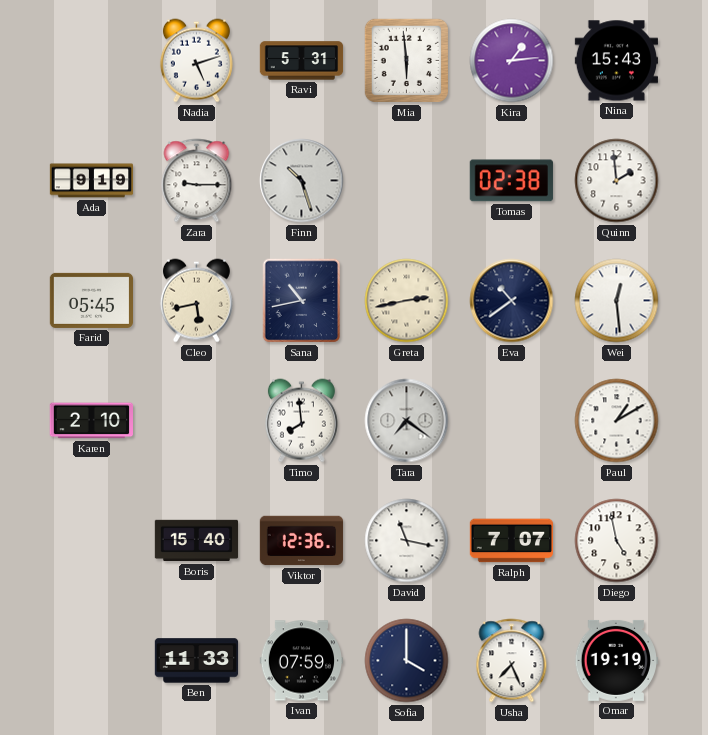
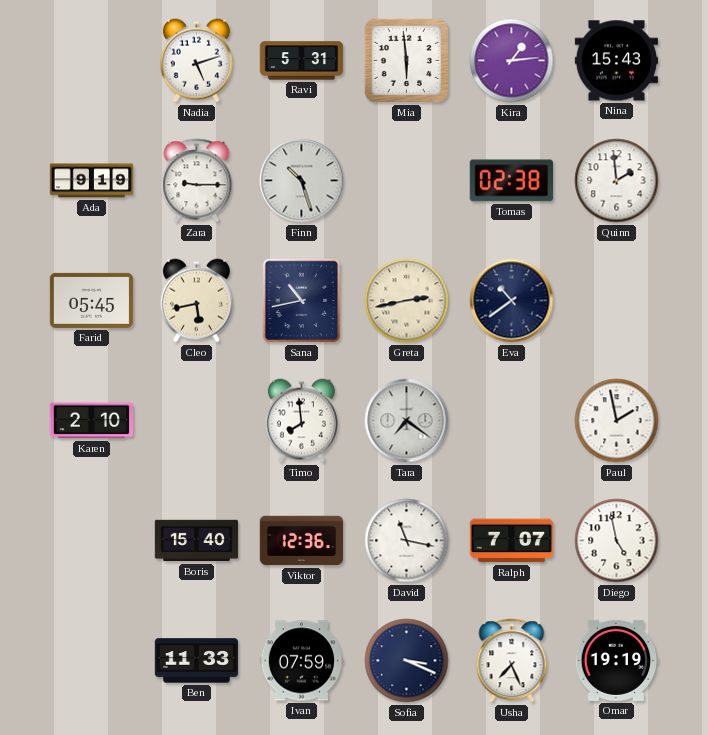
Wei: 12:29 -> none (617, 301)
Paul: 1:10 -> 1:58 (617, 421)
Sofia: 4:00 -> 3:19 (407, 661)
